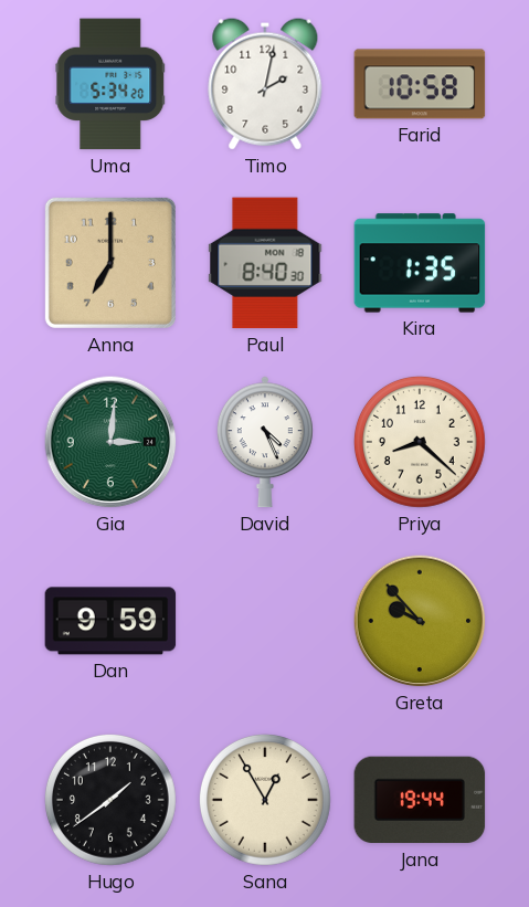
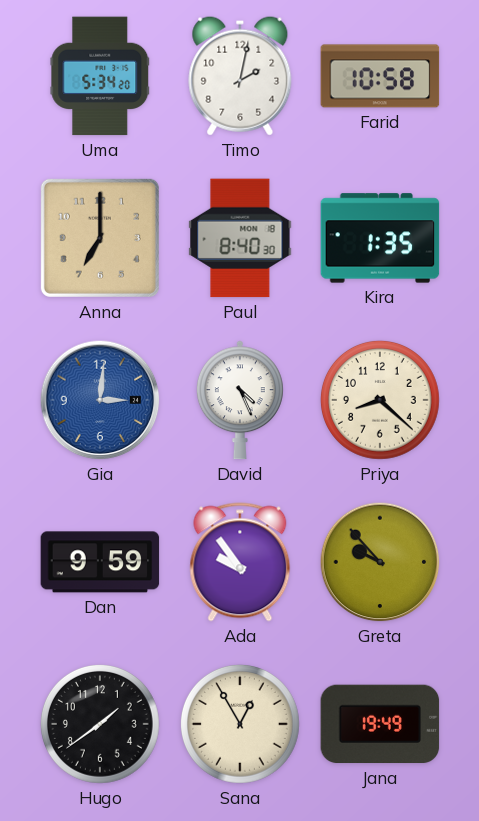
Gia dial: green -> blue (100, 400)
Ada: none -> 9:54 (240, 562)
Jana: 19:44 -> 19:49 (380, 724)
